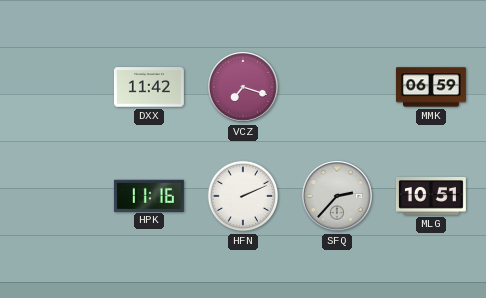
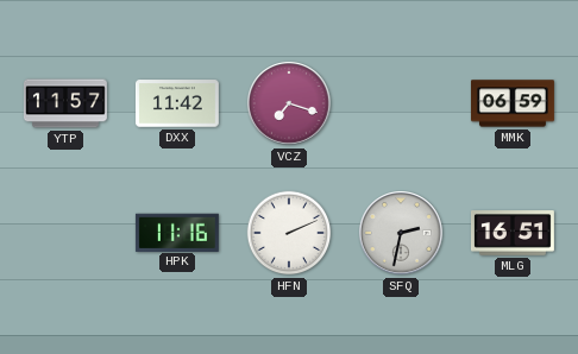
YTP: none -> 11:57 (65, 103)
SFQ: 2:37 -> 2:32 (402, 234)
MLG: 10:51 -> 16:51 (513, 234)
